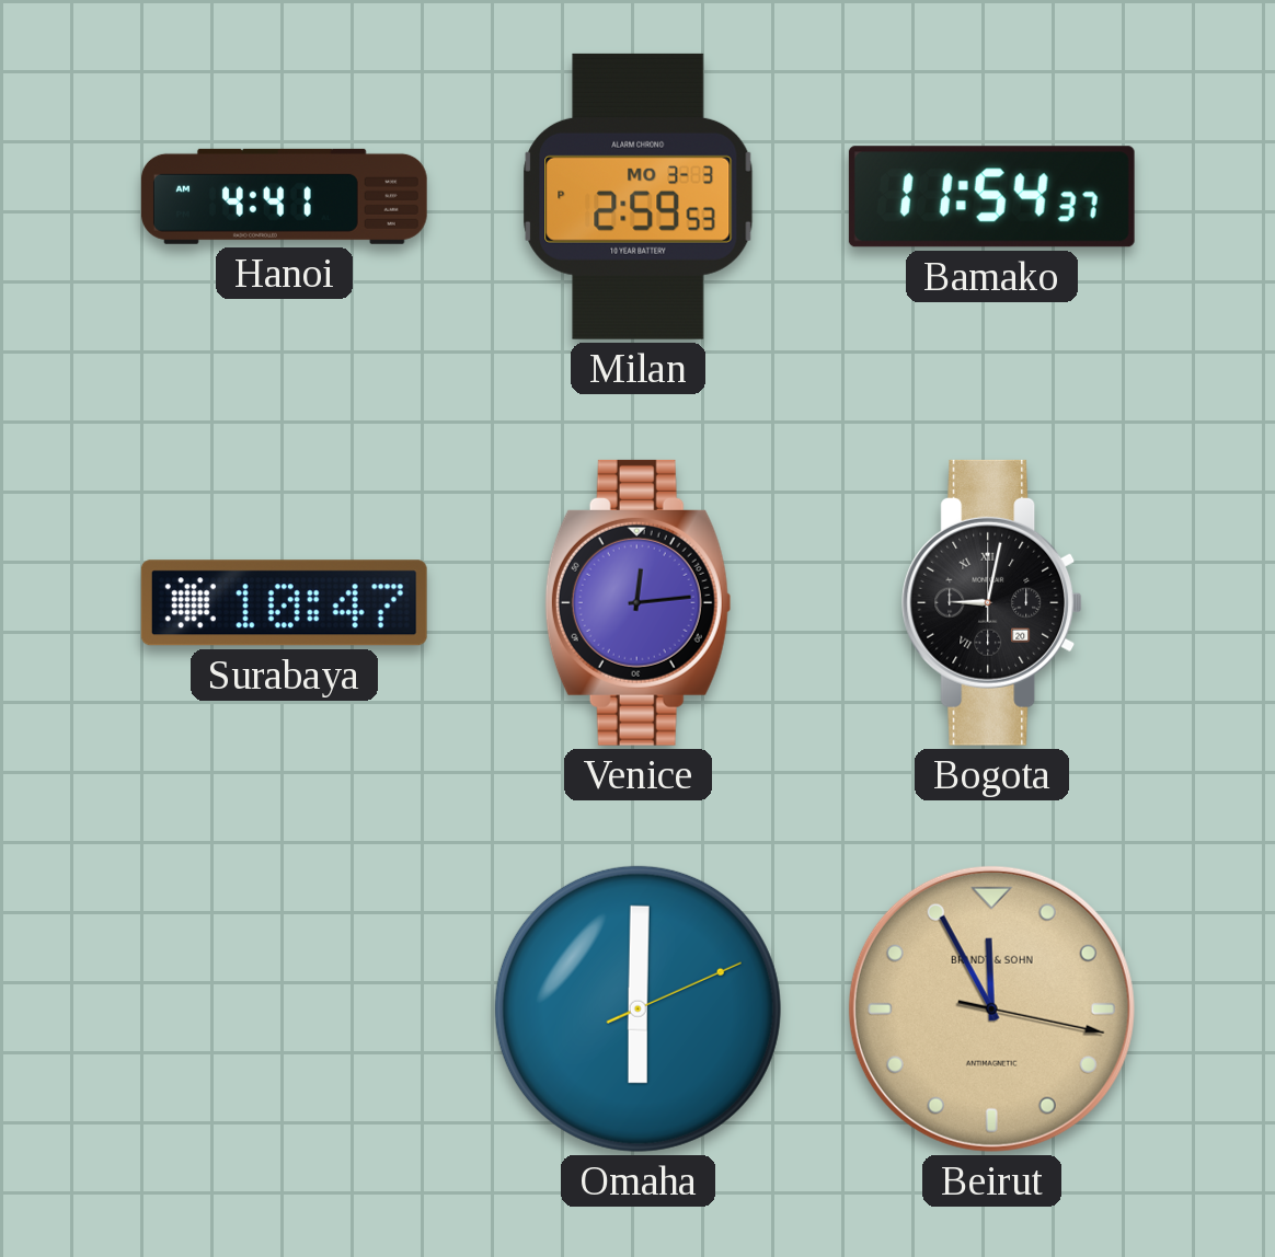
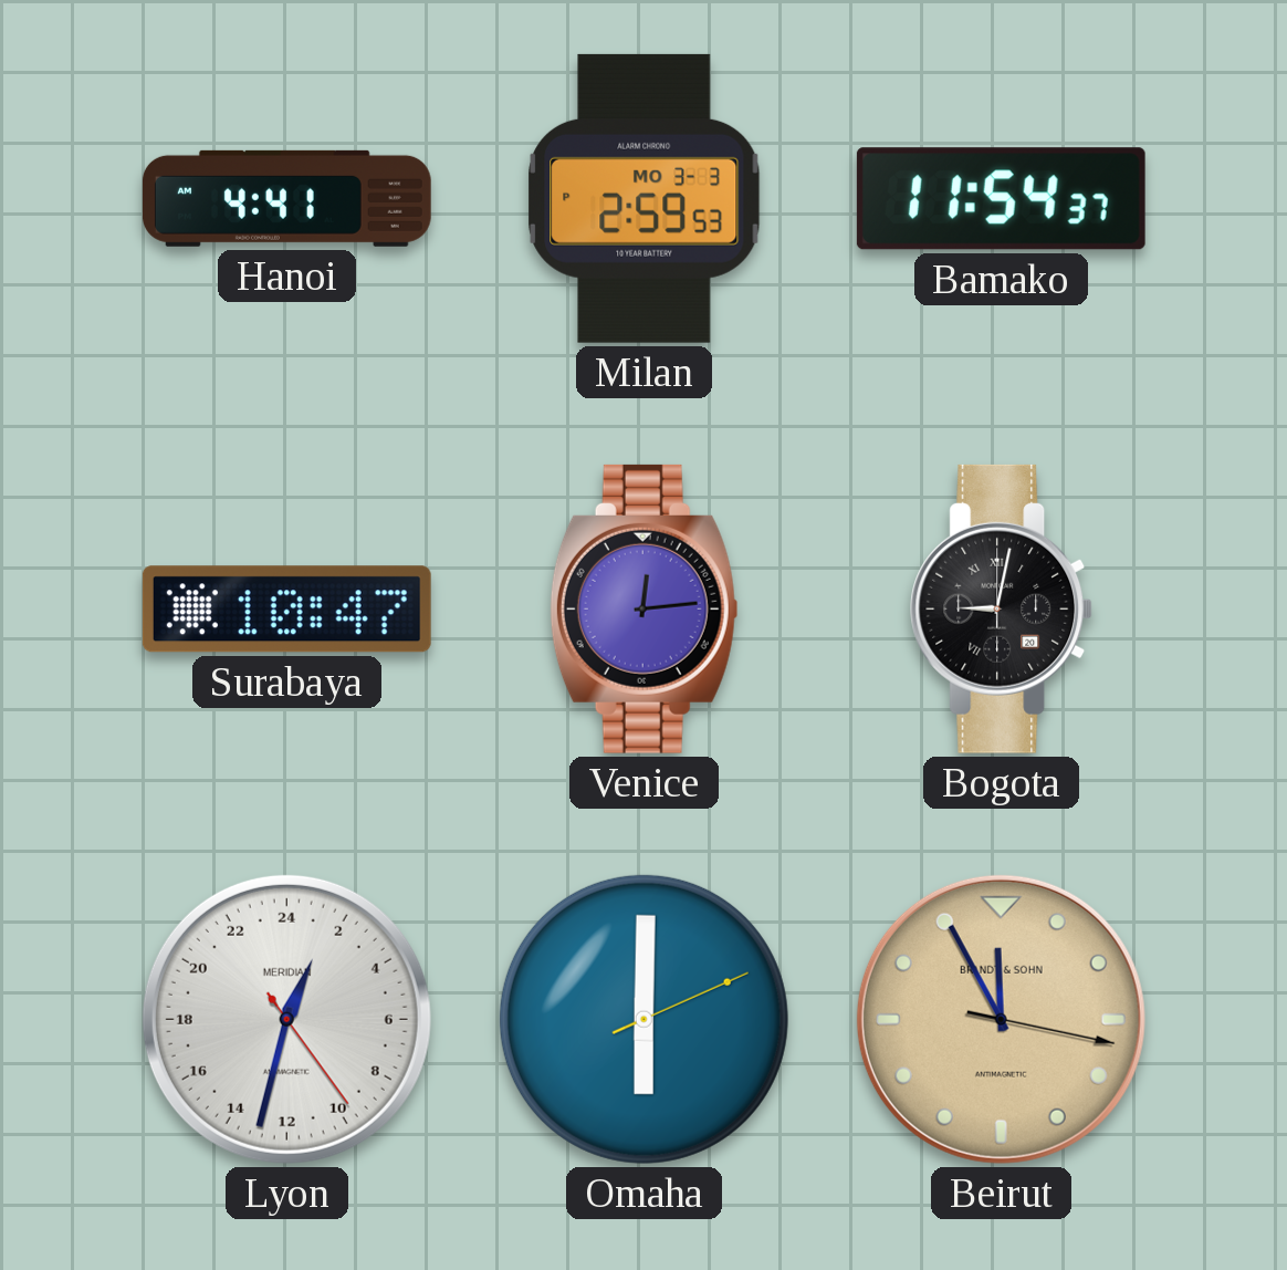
Lyon: none -> 1:32 (286, 1019)
